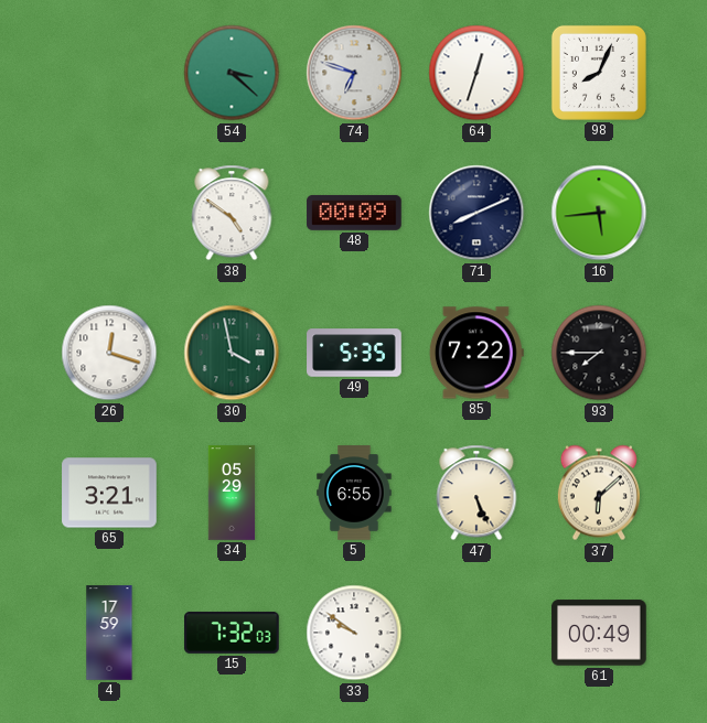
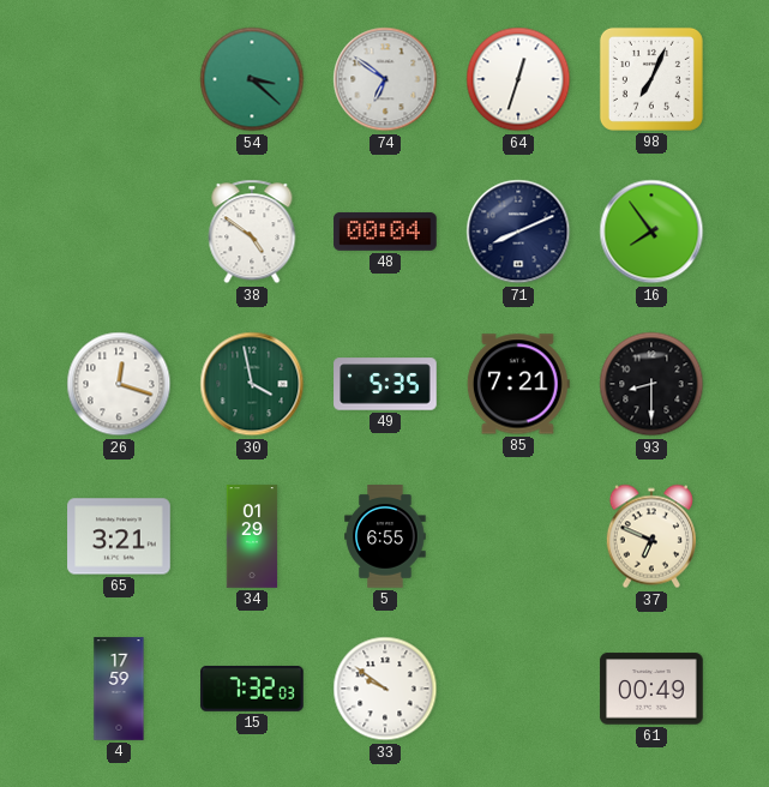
74: 6:48 -> 6:51 (385, 79)
98: 8:04 -> 7:04 (651, 79)
48: 00:09 -> 00:04 (385, 232)
16: 5:44 -> 7:54 (651, 232)
85: 7:22 -> 7:21 (518, 384)
93: 7:45 -> 8:30 (651, 384)
34: 05:29 -> 01:29 (252, 536)
47: 5:26 -> none (476, 493)
37: 6:08 -> 6:49 (651, 536)
